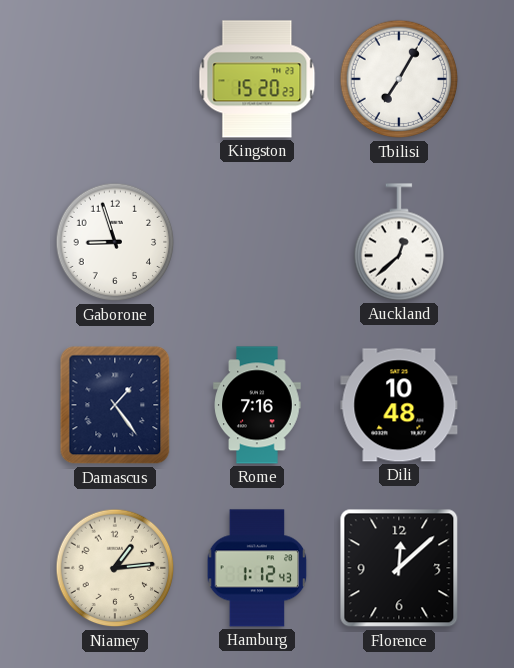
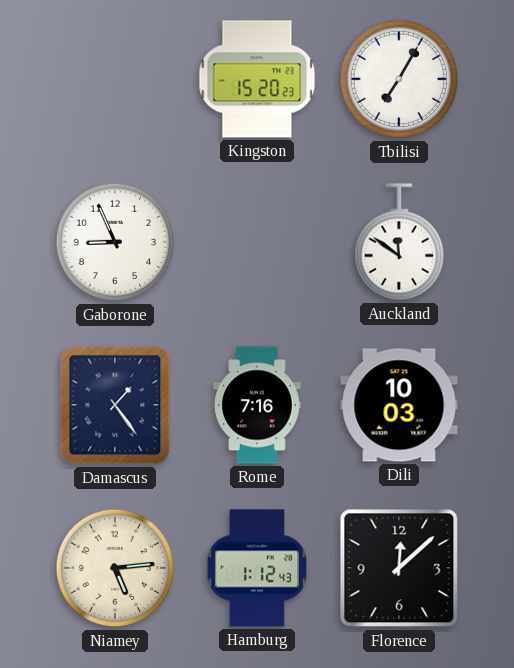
Gaborone: 8:57 -> 8:56 (115, 242)
Auckland: 12:38 -> 11:51 (398, 242)
Dili: 10:48 -> 10:03 (399, 405)
Niamey: 1:14 -> 5:14 (115, 568)
